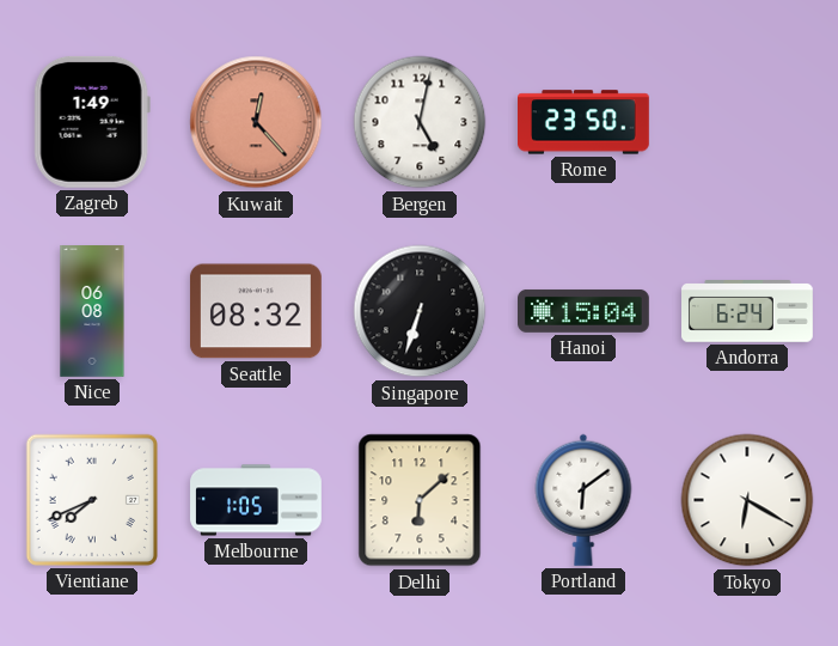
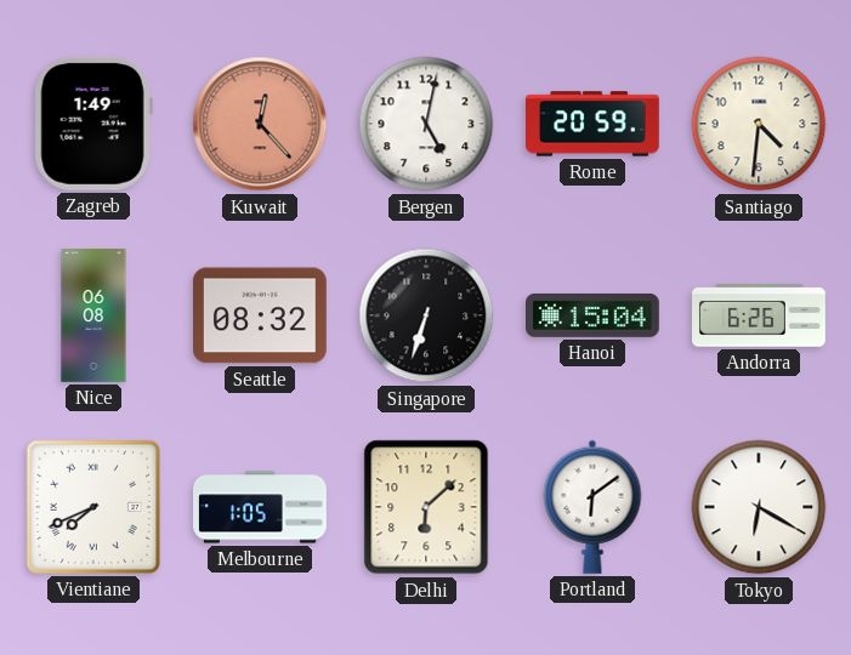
Rome: 23:50 -> 20:59 (594, 124)
Santiago: none -> 4:31 (759, 124)
Andorra: 6:24 -> 6:26 (760, 315)
